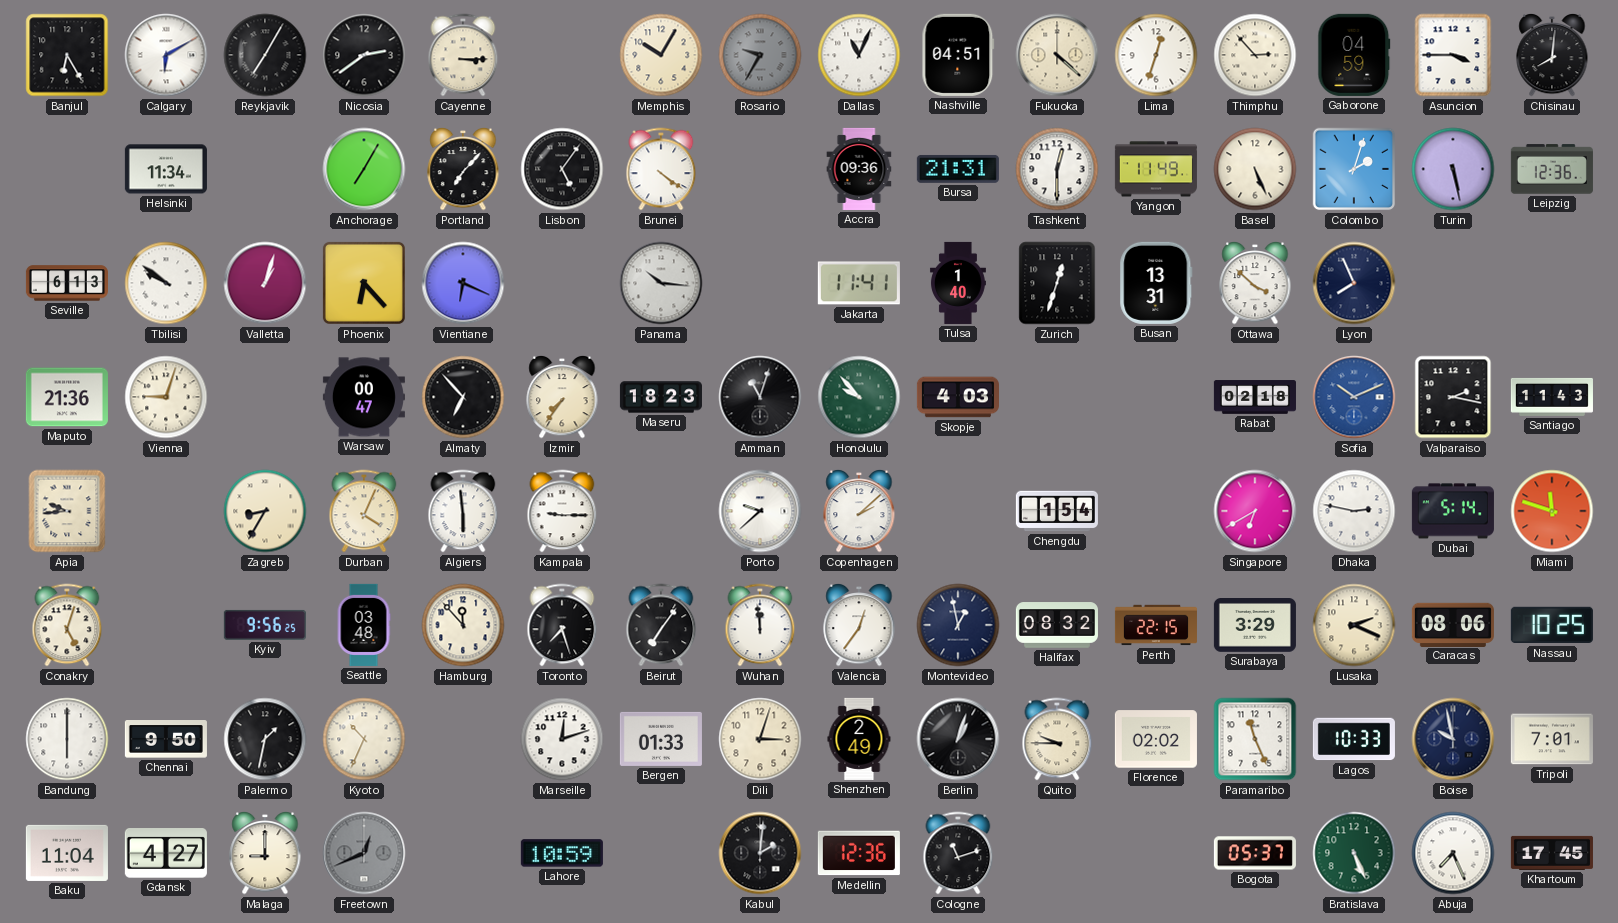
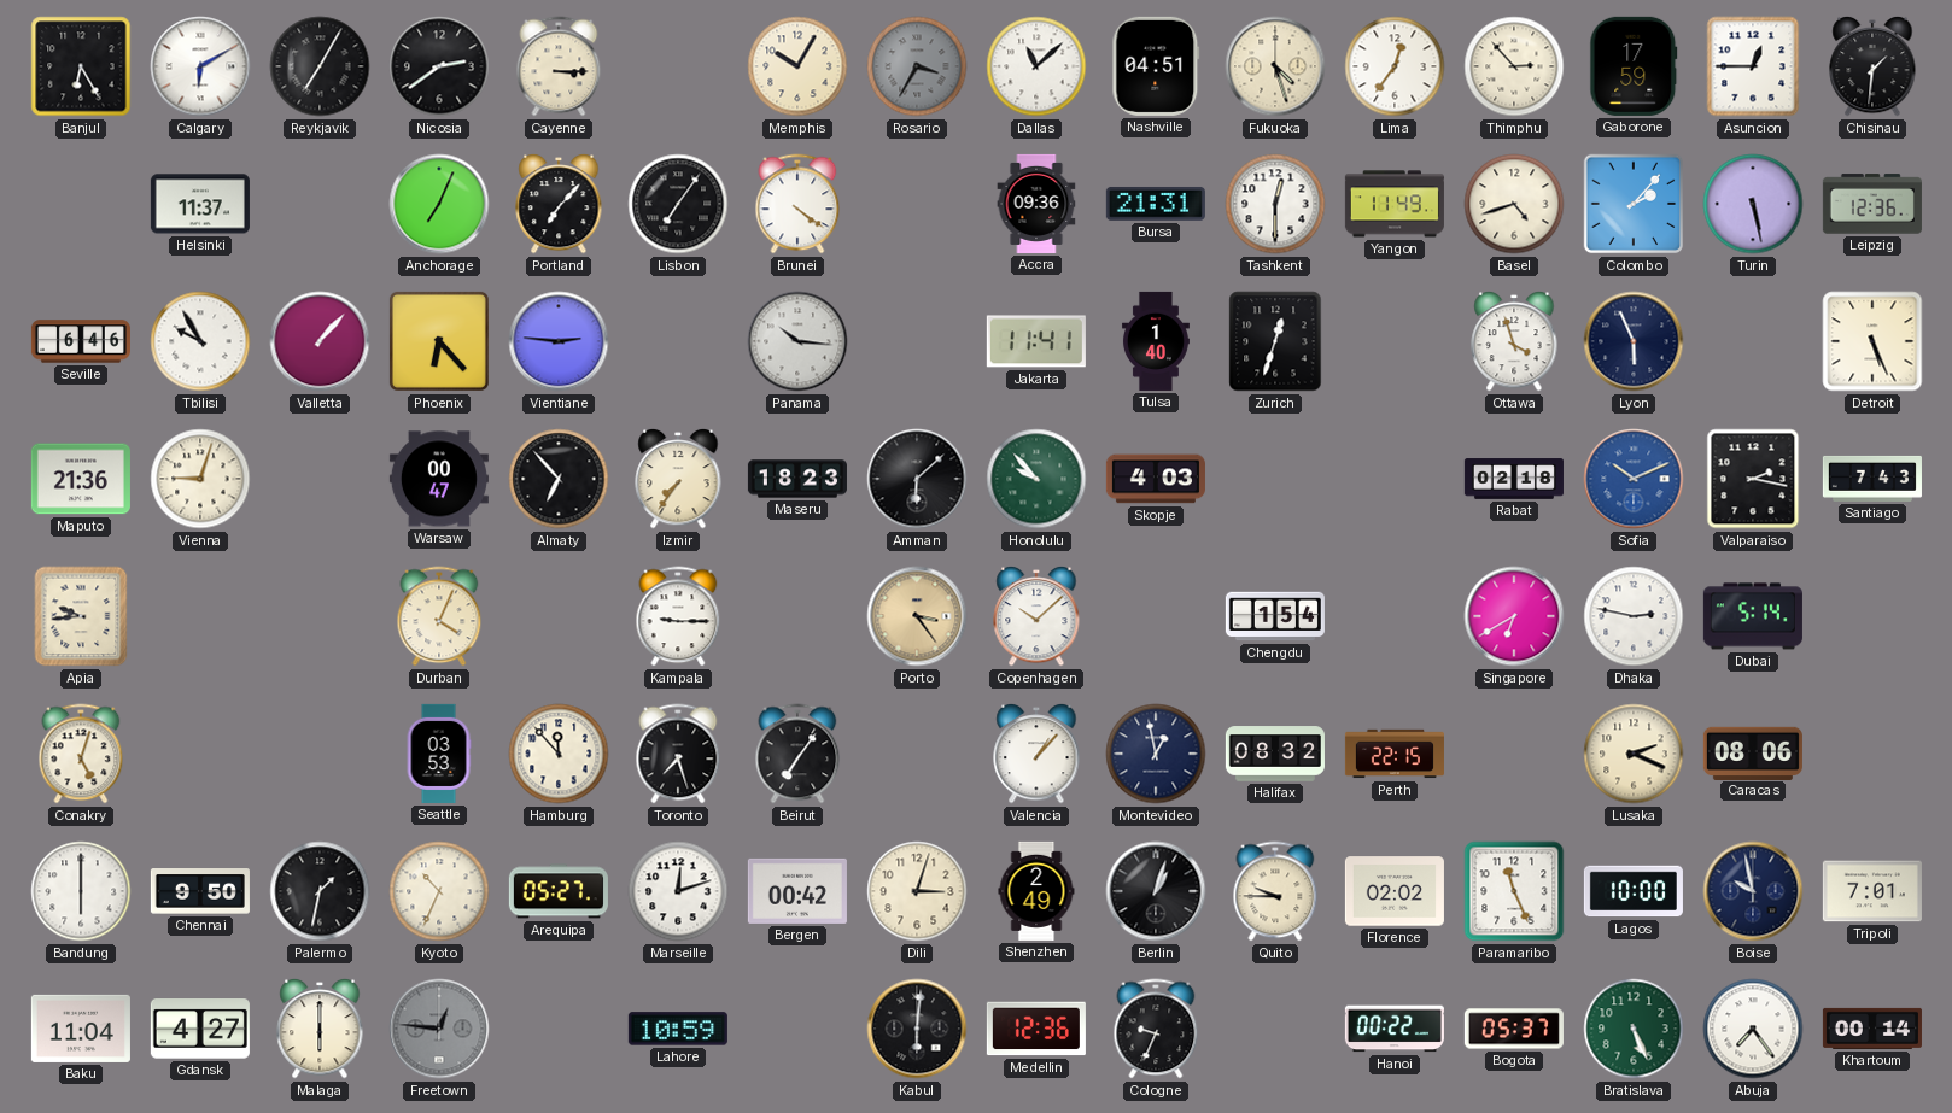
Rosario: 9:35 -> 3:35 (917, 66)
Dallas: 11:04 -> 11:08 (1036, 66)
Fukuoka: 4:22 -> 4:27 (1275, 66)
Lima: 12:33 -> 12:36 (1395, 66)
Gaborone: 04:59 -> 17:59 (1634, 66)
Asuncion: 3:45 -> 12:45 (1753, 66)
Chisinau: 8:01 -> 1:31 (1872, 66)
Helsinki: 11:34 -> 11:37 (200, 204)
Anchorage: 7:05 -> 7:04 (439, 204)
Lisbon: 5:06 -> 7:06 (678, 204)
Basel: 5:26 -> 4:42 (1514, 204)
Colombo: 2:03 -> 2:07 (1634, 204)
Seville: 6:13 -> 6:46 (81, 341)
Tbilisi: 9:51 -> 9:55 (200, 341)
Valletta: 1:03 -> 1:07 (320, 341)
Vientiane: 6:19 -> 2:46 (559, 341)
Busan: 13:31 -> none (1156, 283)
Ottawa: 3:52 -> 3:57 (1514, 341)
Lyon: 7:56 -> 5:56 (1634, 341)
Detroit: none -> 5:26 (1872, 341)
Amman: 11:03 -> 6:08 (917, 479)
Santiago: 11:43 -> 7:43 (1872, 479)
Zagreb: 8:35 -> none (265, 511)
Algiers: 5:59 -> none (463, 511)
Porto: 9:38 -> 3:24 (917, 616)
Porto dial: white -> champagne (917, 616)
Copenhagen: 2:08 -> 10:08 (1036, 616)
Miami: 11:48 -> none (1552, 511)
Kyiv: 9:56 -> none (265, 625)
Seattle: 03:48 -> 03:53 (439, 754)
Wuhan: 11:59 -> none (760, 625)
Valencia: 12:36 -> 1:07 (1036, 754)
Surabaya: 3:29 -> none (1255, 626)
Nassau: 10:25 -> none (1552, 625)
Arequipa: none -> 05:27 (559, 891)
Bergen: 01:33 -> 00:42 (797, 891)
Lagos: 10:33 -> 10:00 (1634, 891)
Malaga: 9:00 -> 6:00 (320, 1029)
Freetown: 12:41 -> 12:46 (439, 1029)
Kabul: 2:01 -> 6:01 (917, 1029)
Cologne: 11:12 -> 9:34 (1156, 1029)
Hanoi: none -> 00:22 (1395, 1029)
Abuja: 7:26 -> 7:24 (1753, 1029)
Khartoum: 17:45 -> 00:14 (1872, 1029)
